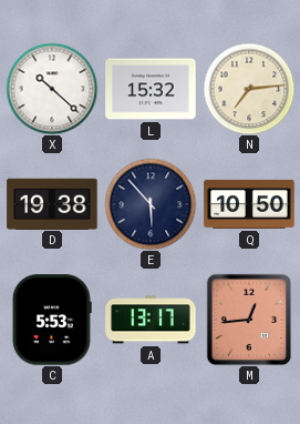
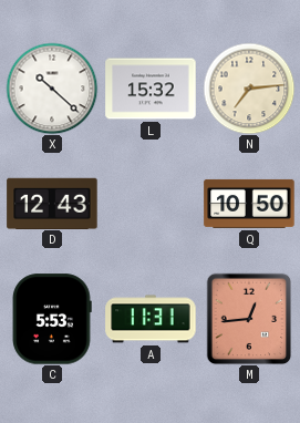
D: 19:38 -> 12:43 (52, 203)
E: 5:53 -> none (151, 204)
A: 13:17 -> 11:31 (151, 319)
